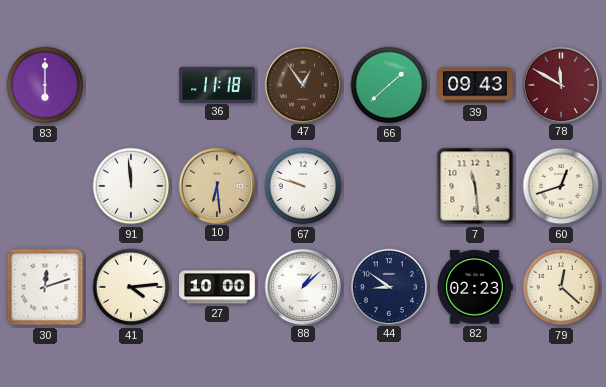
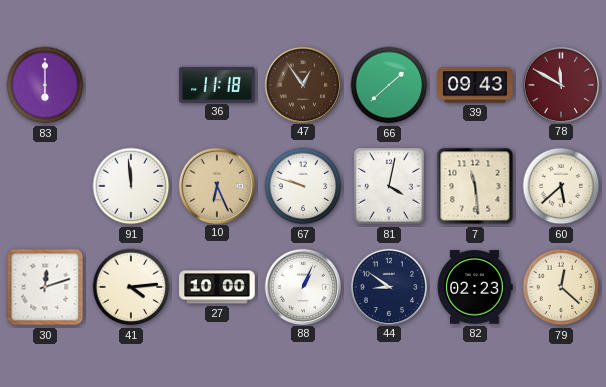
10: 6:29 -> 6:26 (216, 185)
81: none -> 4:02 (389, 186)
60: 12:42 -> 5:38 (561, 186)
88: 1:08 -> 1:04 (302, 286)
